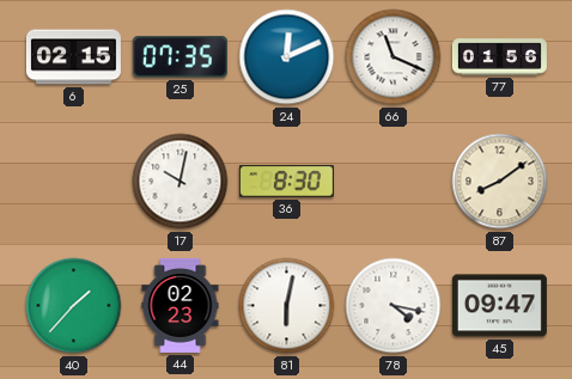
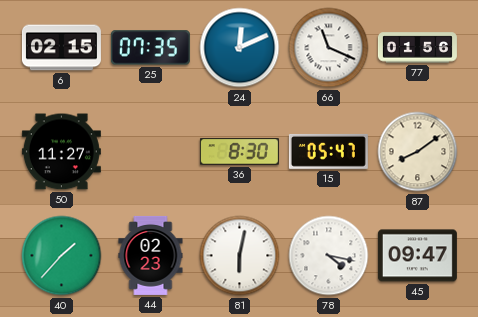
50: none -> 11:27 (61, 152)
17: 10:02 -> none (181, 182)
15: none -> 05:47 (328, 151)
